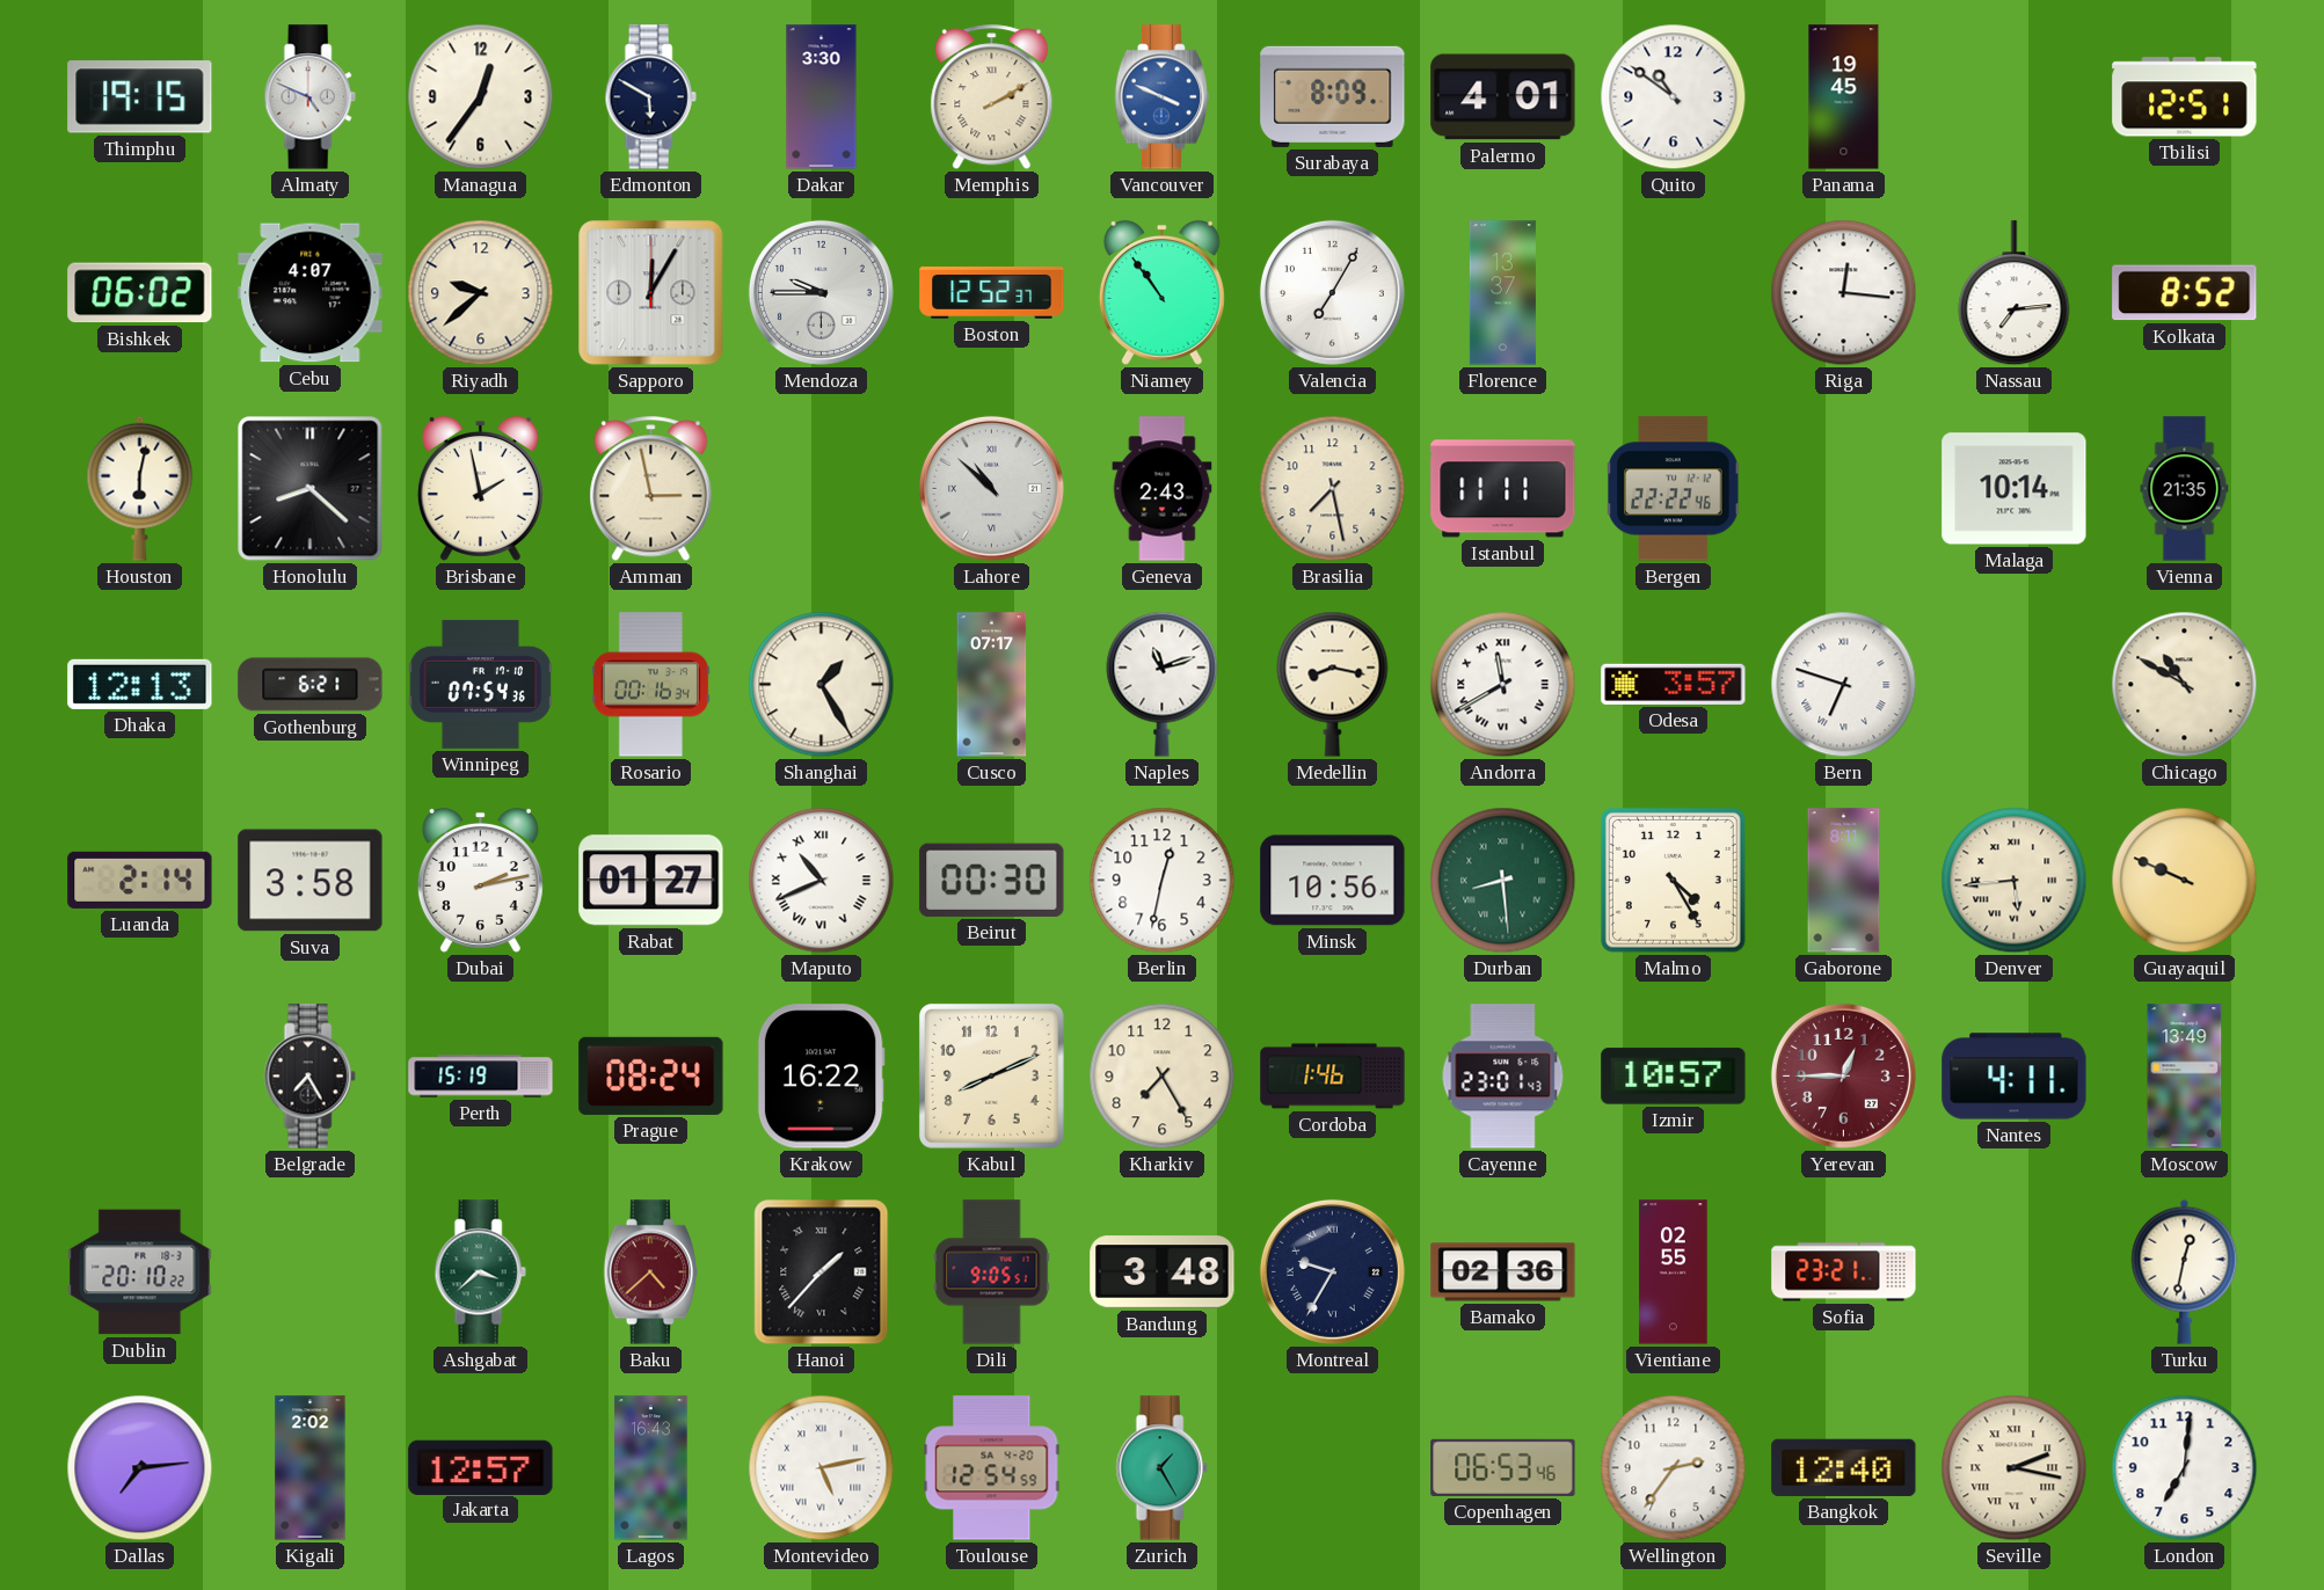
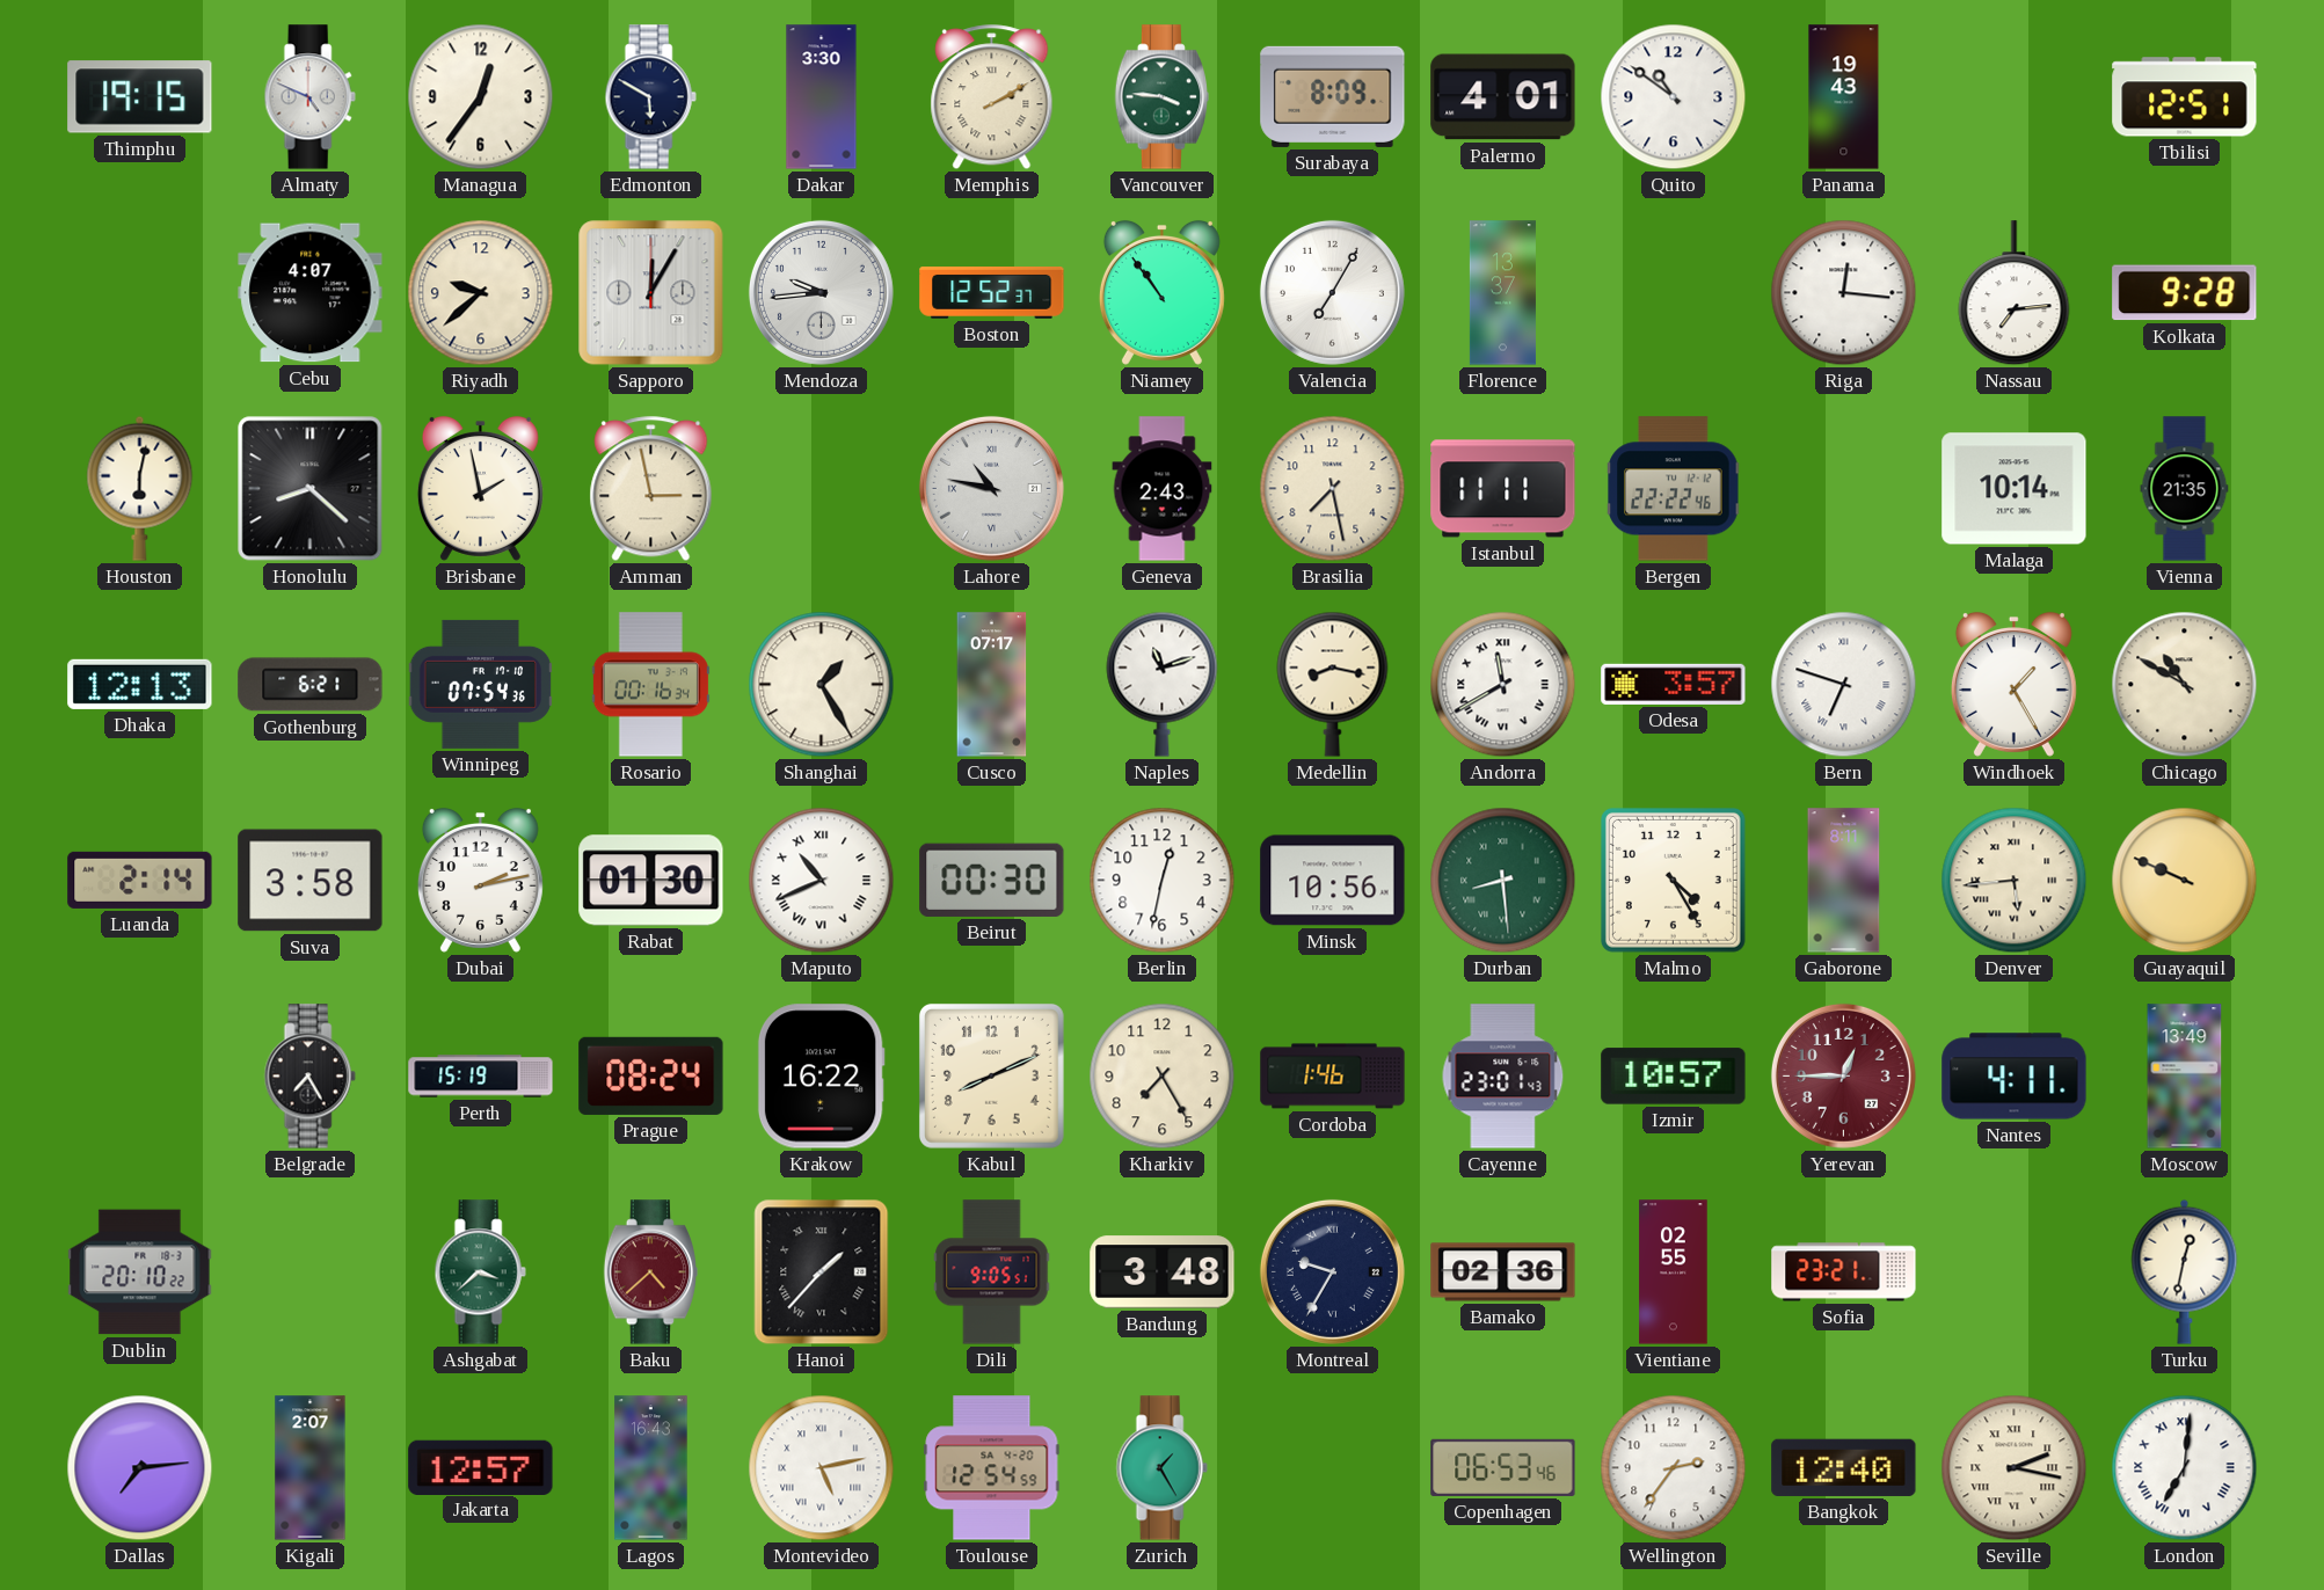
Vancouver: 3:49 -> 3:46 (1161, 97)
Vancouver dial: blue -> green (1161, 97)
Panama: 19:45 -> 19:43 (1844, 97)
Bishkek: 06:02 -> none (140, 293)
Mendoza: 9:45 -> 9:44 (821, 292)
Kolkata: 8:52 -> 9:28 (2185, 293)
Lahore: 10:52 -> 10:47 (991, 488)
Windhoek: none -> 1:25 (2013, 684)
Rabat: 01:27 -> 01:30 (651, 881)
Kigali: 2:02 -> 2:07 (311, 1468)
London numerals: Arabic -> Roman (2185, 1468)
